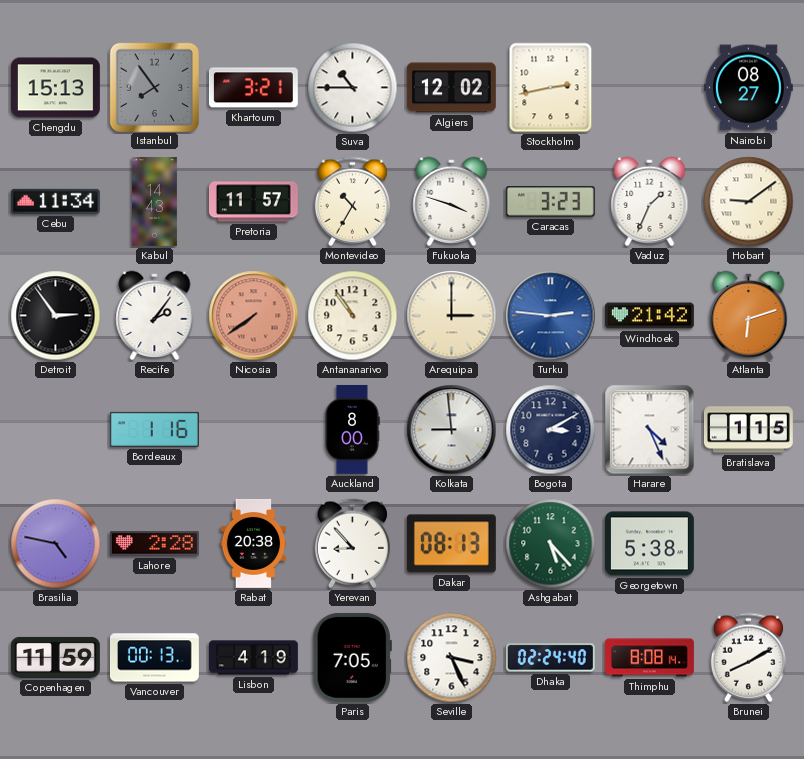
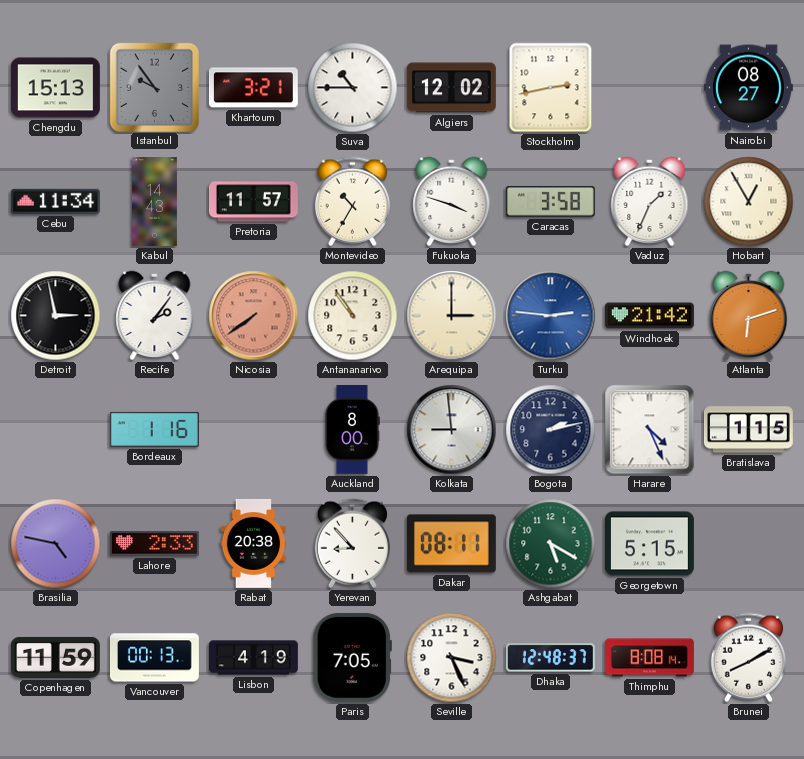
Istanbul: 7:54 -> 9:54 (154, 87)
Caracas: 3:23 -> 3:58 (550, 202)
Hobart: 9:09 -> 12:55 (749, 202)
Detroit: 2:54 -> 2:58 (56, 316)
Bogota: 3:10 -> 2:13 (551, 430)
Lahore: 2:28 -> 2:33 (154, 544)
Dakar: 08:13 -> 08:11 (451, 544)
Ashgabat: 5:23 -> 5:20 (551, 544)
Georgetown: 5:38 -> 5:15 (649, 544)
Dhaka: 02:24 -> 12:48 (550, 658)
